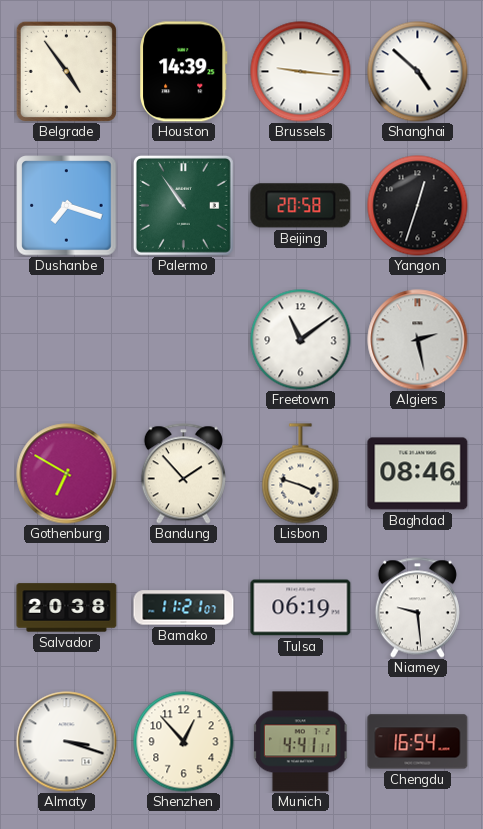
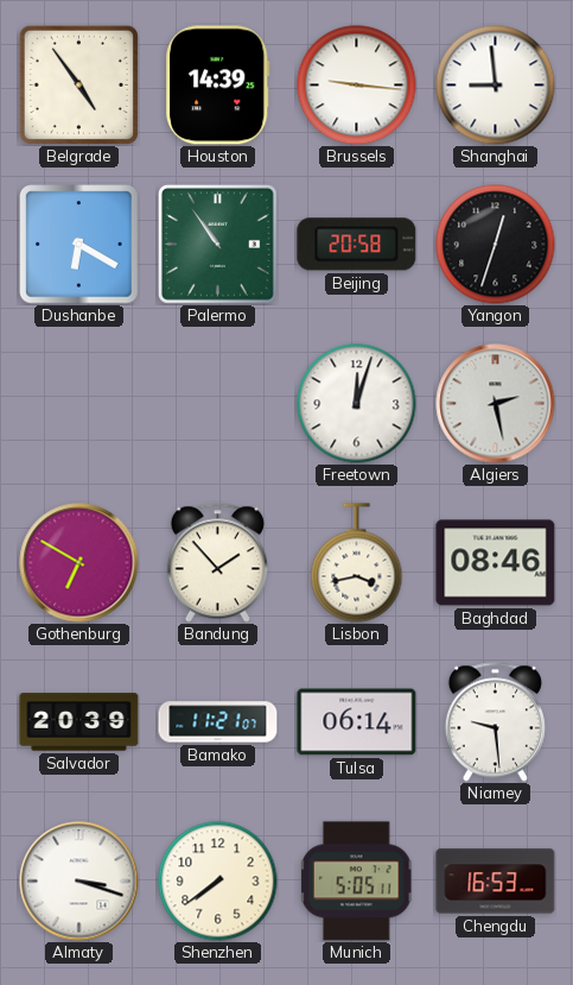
Shanghai: 4:52 -> 8:59 (496, 86)
Dushanbe: 7:18 -> 6:20 (79, 245)
Freetown: 11:09 -> 12:03 (357, 404)
Lisbon: 3:48 -> 3:43 (357, 563)
Salvador: 20:38 -> 20:39 (79, 722)
Tulsa: 06:19 -> 06:14 (357, 722)
Shenzhen: 12:53 -> 7:39 (218, 882)
Munich: 4:41 -> 5:05 (356, 882)
Chengdu: 16:54 -> 16:53 (496, 882)
